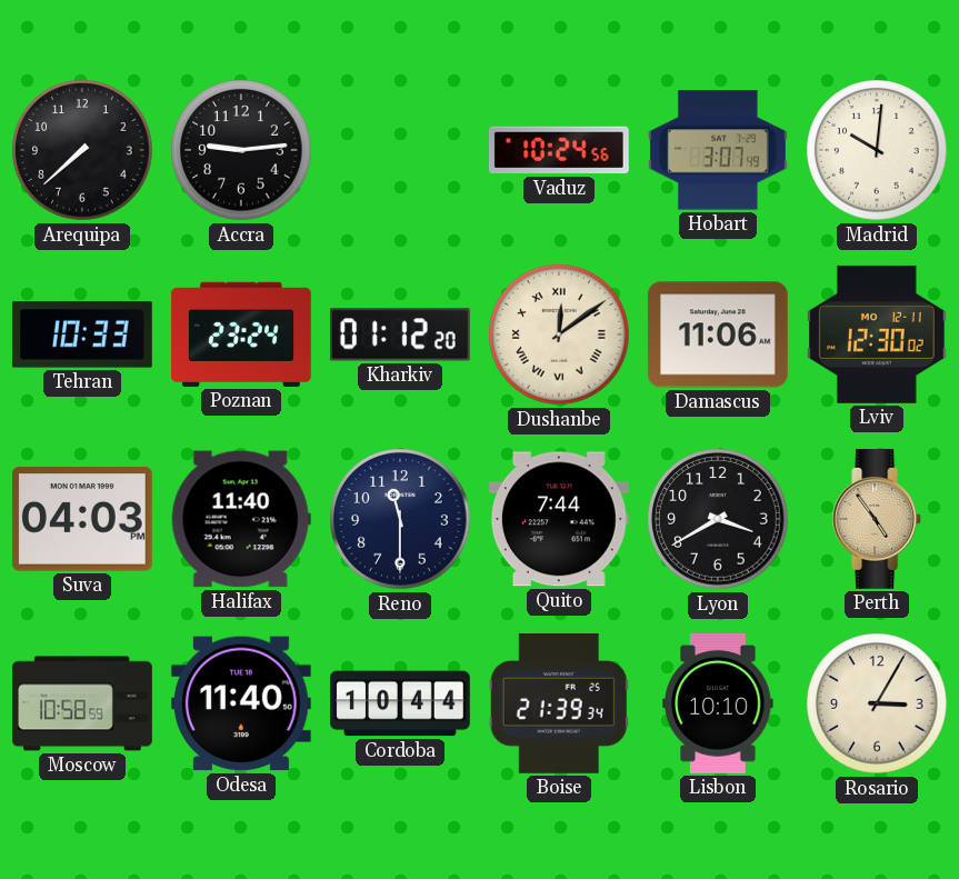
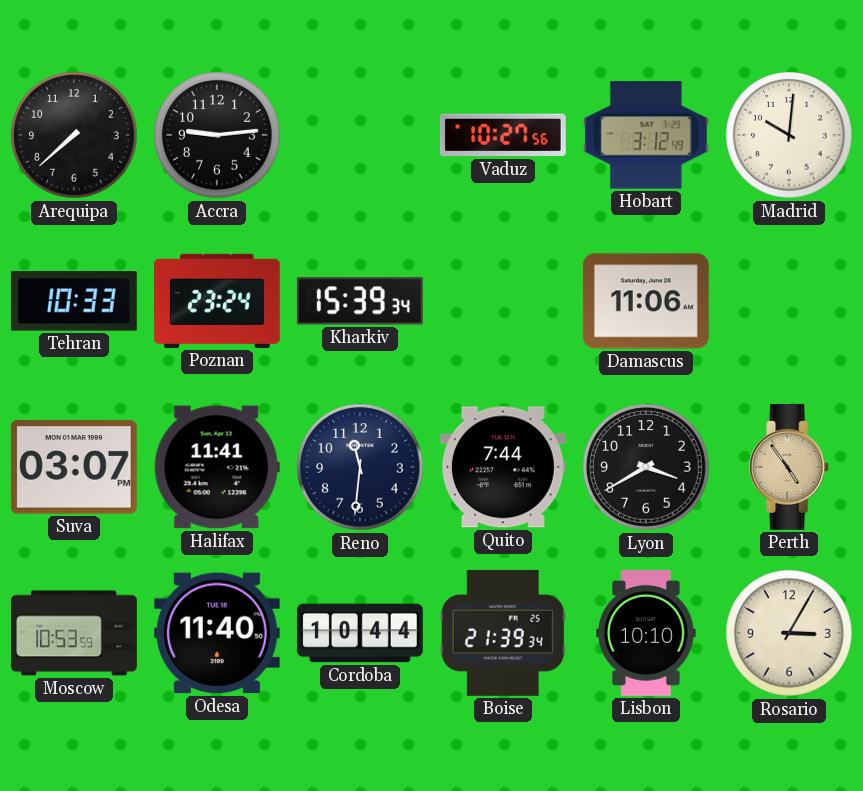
Vaduz: 10:24 -> 10:27 (503, 135)
Hobart: 3:07 -> 3:12 (646, 135)
Kharkiv: 01:12 -> 15:39 (360, 301)
Dushanbe: 12:09 -> none (559, 334)
Lviv: 12:30 -> none (877, 334)
Suva: 04:03 -> 03:07 (74, 467)
Halifax: 11:40 -> 11:41 (217, 467)
Reno: 11:30 -> 11:31 (360, 467)
Moscow: 10:58 -> 10:53 (75, 633)
